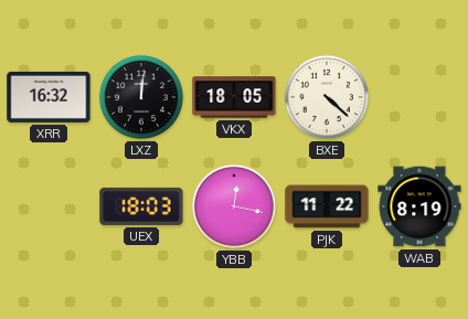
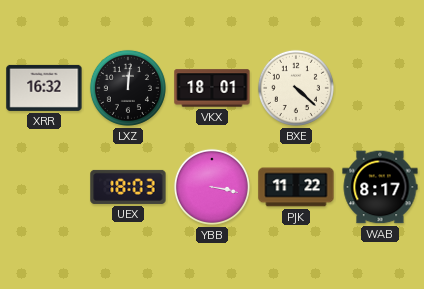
VKX: 18:05 -> 18:01 (212, 88)
YBB: 12:17 -> 3:17 (212, 187)
WAB: 8:19 -> 8:17 (380, 187)
